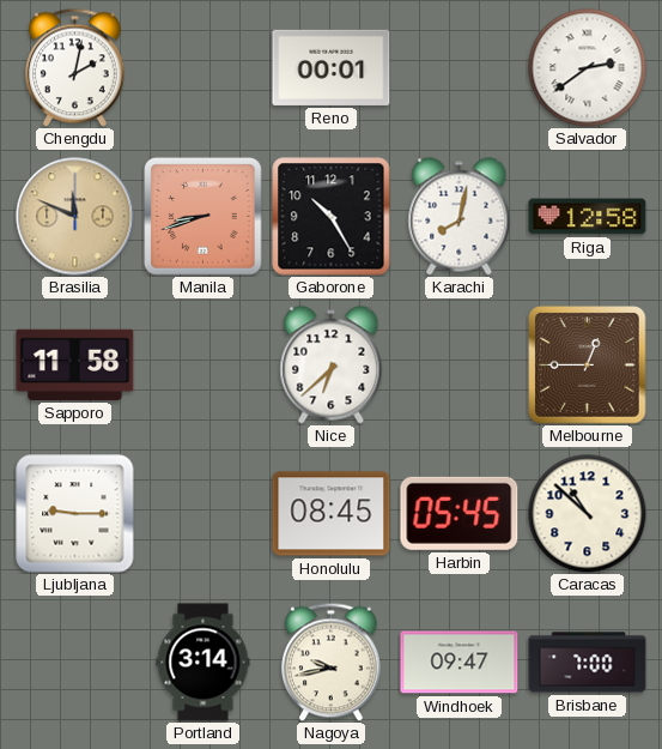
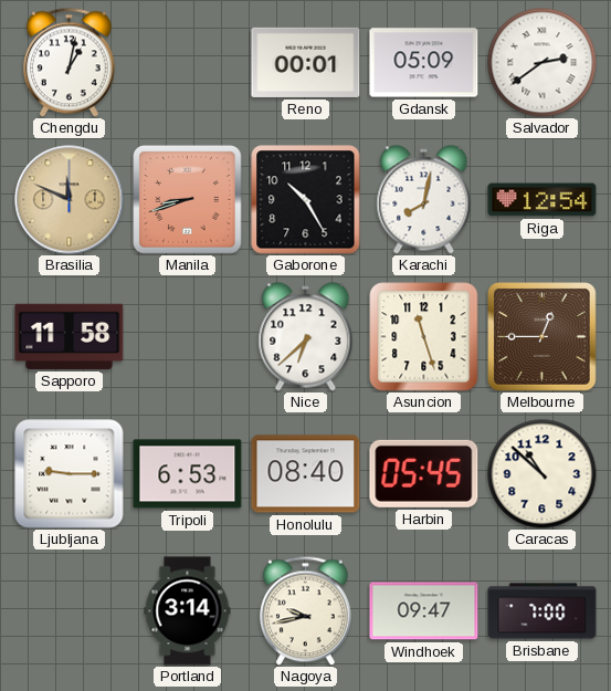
Chengdu: 2:02 -> 1:02 (70, 62)
Gdansk: none -> 05:09 (424, 63)
Riga: 12:58 -> 12:54 (542, 200)
Asuncion: none -> 11:27 (424, 337)
Tripoli: none -> 6:53 (188, 474)
Honolulu: 08:45 -> 08:40 (306, 474)
